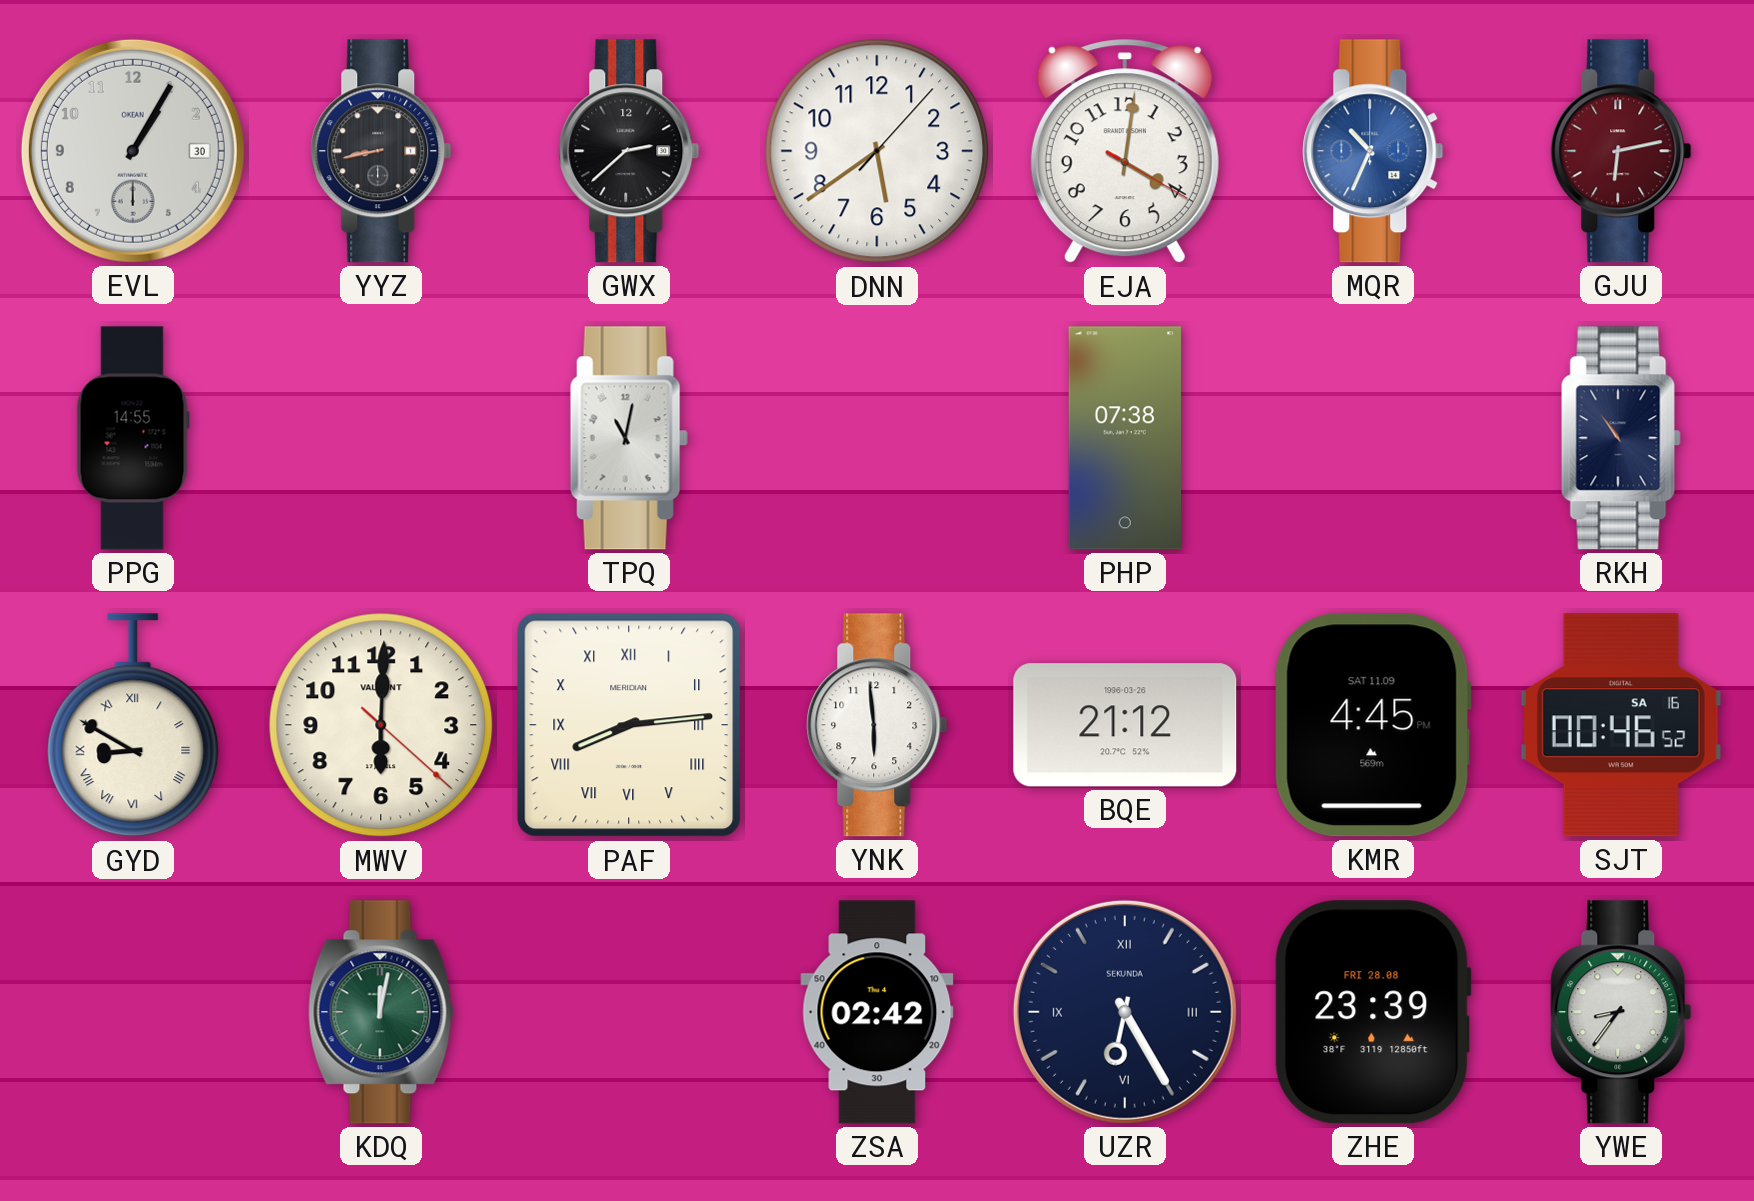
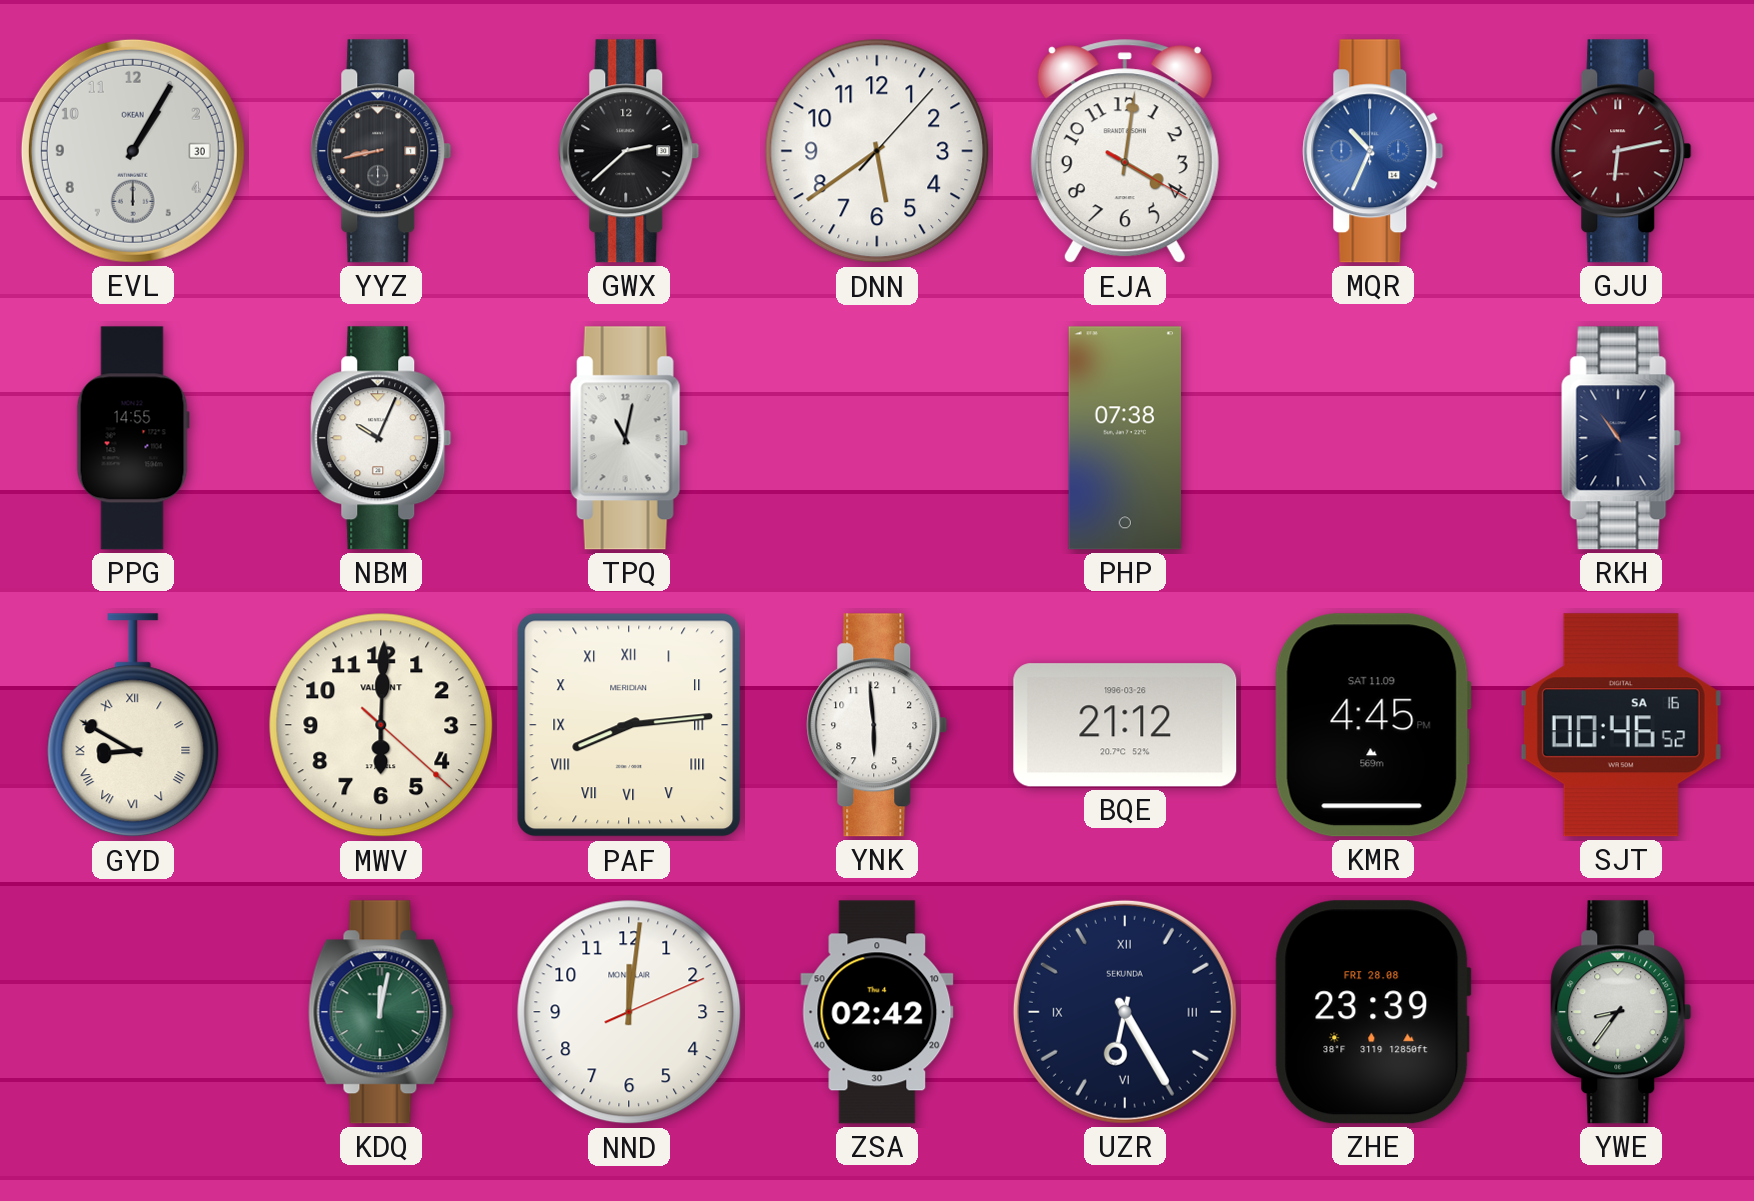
NBM: none -> 10:04 (381, 438)
NND: none -> 12:01 (629, 1012)
